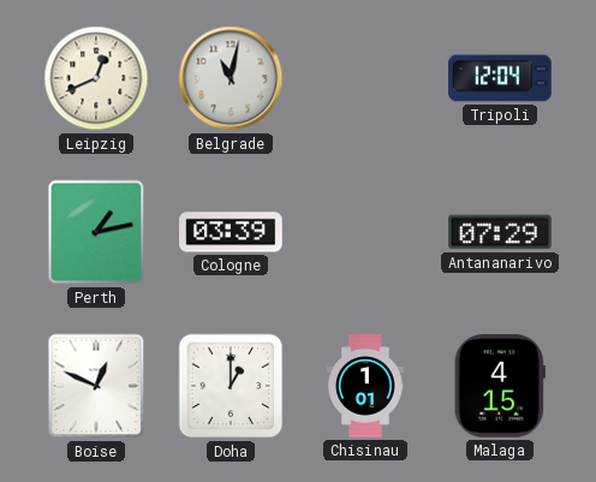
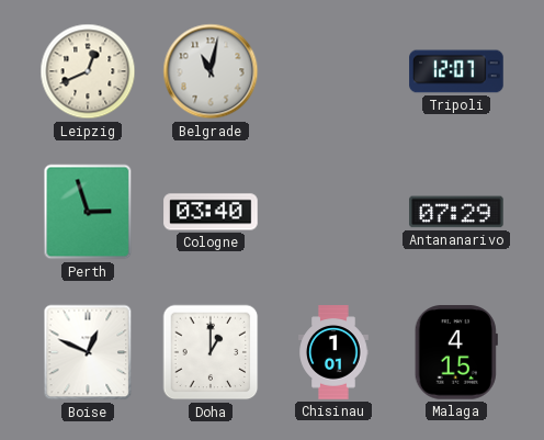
Tripoli: 12:04 -> 12:07 (456, 71)
Perth: 1:13 -> 2:57 (88, 212)
Cologne: 03:39 -> 03:40 (211, 212)
